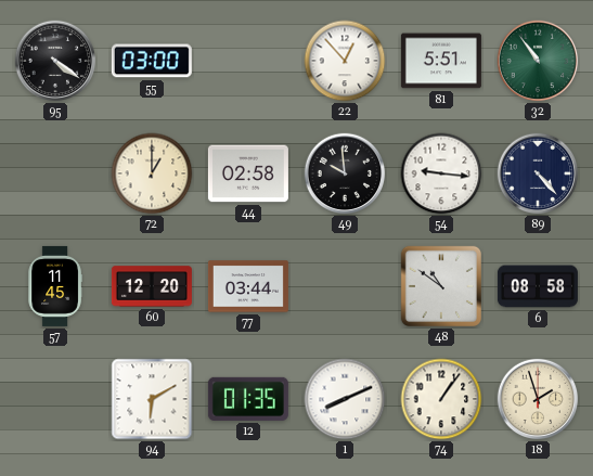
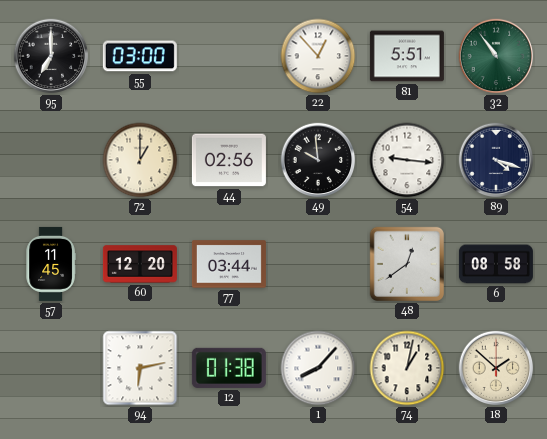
95: 4:21 -> 7:00 (51, 56)
44: 02:58 -> 02:56 (229, 160)
89: 4:23 -> 4:18 (496, 160)
48: 10:51 -> 12:39 (407, 264)
94: 6:10 -> 6:13 (140, 368)
12: 01:35 -> 01:38 (229, 368)
1: 8:11 -> 8:07 (318, 368)
74: 1:06 -> 1:02 (407, 368)
18: 1:57 -> 1:52 (496, 368)
